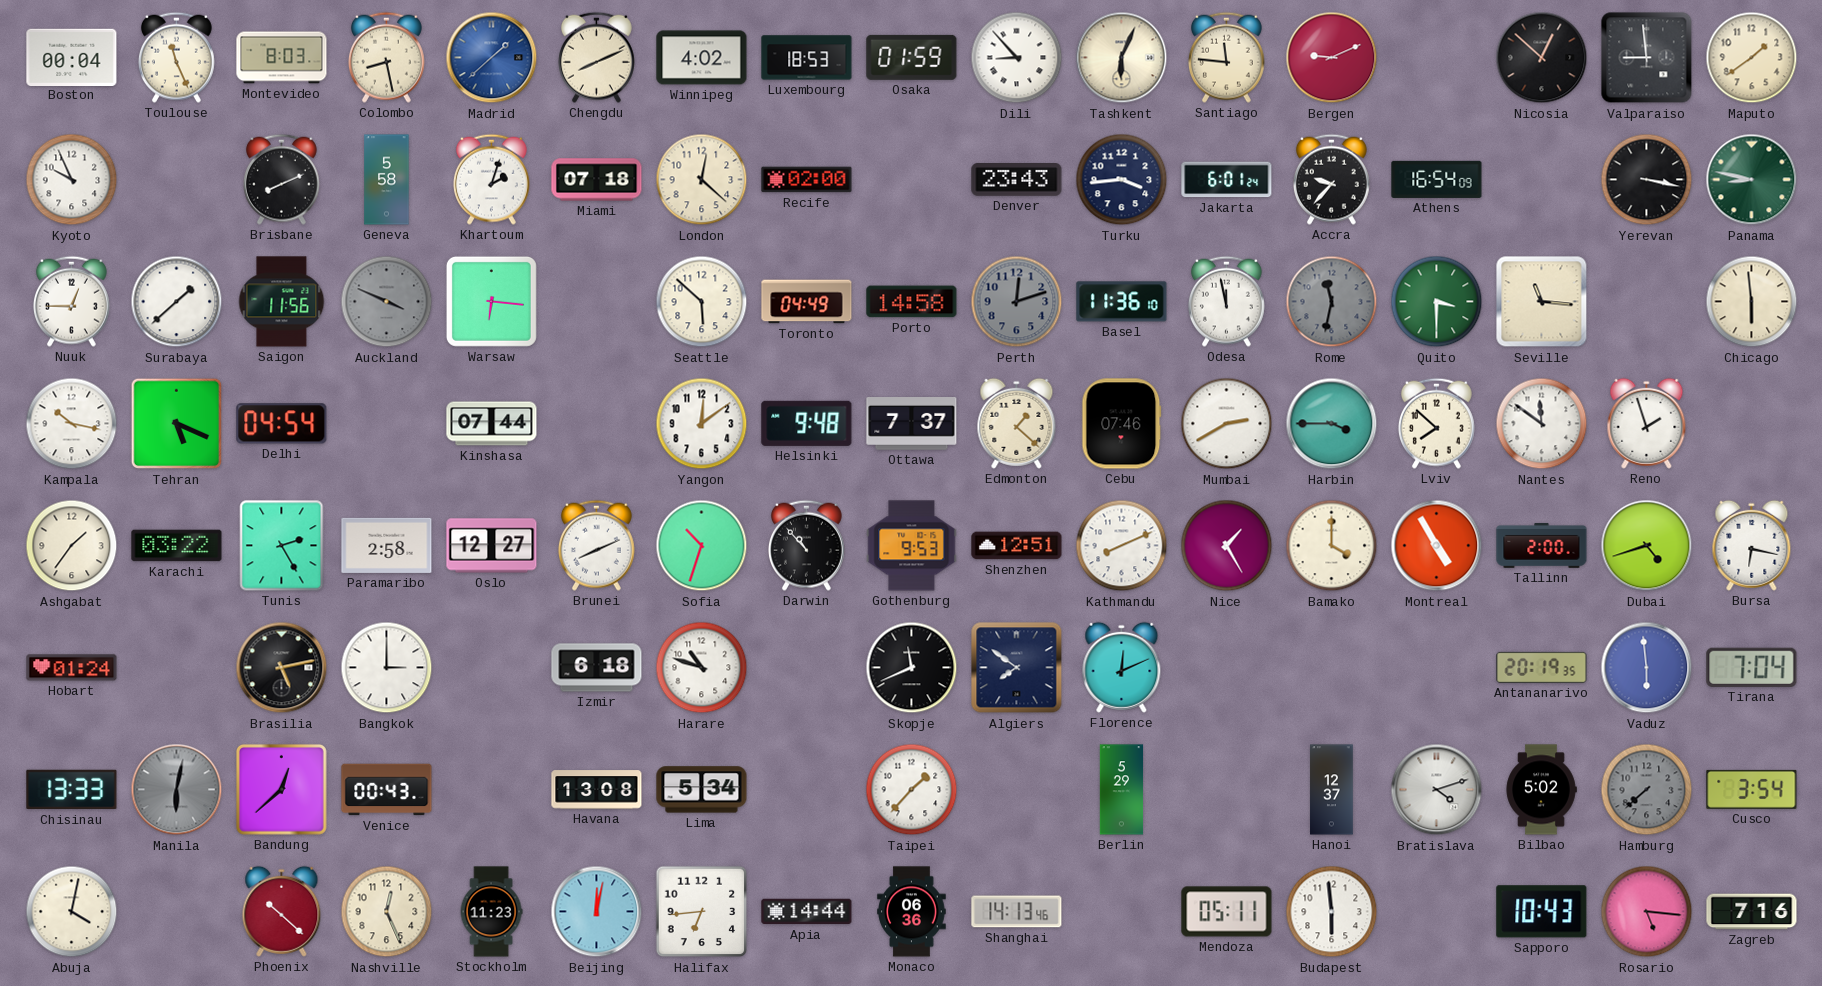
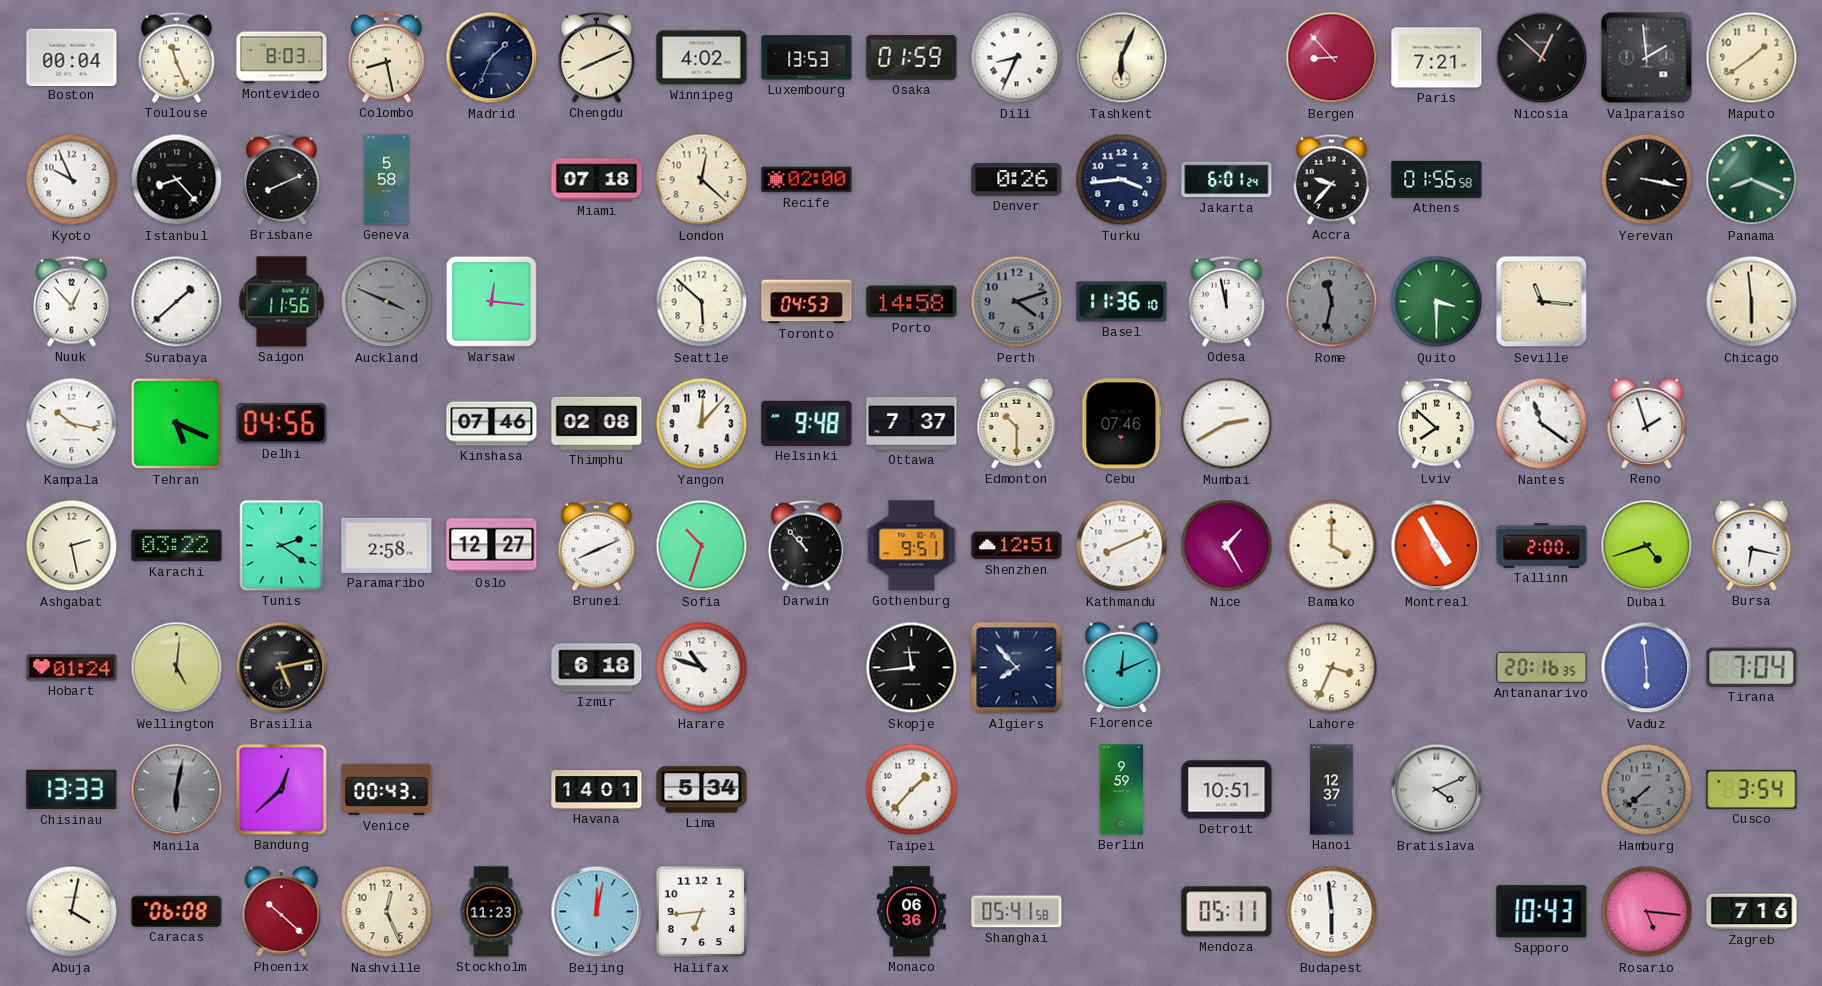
Madrid: 1:38 -> 1:34 (492, 58)
Madrid dial: blue -> navy (492, 58)
Luxembourg: 18:53 -> 13:53 (807, 58)
Dili: 8:53 -> 8:34 (1017, 58)
Santiago: 11:46 -> none (1226, 57)
Bergen: 9:11 -> 8:53 (1332, 58)
Paris: none -> 7:21 (1437, 58)
Valparaiso: 8:59 -> 1:59 (1647, 58)
Istanbul: none -> 8:23 (177, 180)
Khartoum: 2:03 -> none (491, 179)
Denver: 23:43 -> 0:26 (1017, 180)
Athens: 16:54 -> 01:56 (1437, 179)
Panama: 8:47 -> 8:19 (1752, 180)
Nuuk: 12:45 -> 12:53 (71, 301)
Warsaw: 6:16 -> 12:16 (491, 301)
Toronto: 04:49 -> 04:53 (807, 302)
Perth: 12:12 -> 4:12 (1017, 302)
Delhi: 04:54 -> 04:56 (282, 424)
Kinshasa: 07:44 -> 07:46 (492, 424)
Thimphu: none -> 02:08 (597, 423)
Yangon: 12:09 -> 12:07 (702, 424)
Edmonton: 1:22 -> 10:30 (1017, 423)
Harbin: 3:45 -> none (1332, 424)
Nantes: 11:51 -> 11:21 (1542, 424)
Ashgabat: 1:36 -> 2:28 (72, 546)
Tunis: 2:25 -> 2:21 (282, 546)
Gothenburg: 9:53 -> 9:51 (912, 546)
Wellington: none -> 5:01 (177, 668)
Bangkok: 3:00 -> none (387, 668)
Skopje: 11:41 -> 11:44 (912, 668)
Algiers: 7:51 -> 7:53 (1017, 668)
Lahore: none -> 3:34 (1332, 668)
Antananarivo: 20:19 -> 20:16 (1542, 667)
Havana: 13:08 -> 14:01 (597, 790)
Berlin: 5:29 -> 9:59 (1122, 790)
Detroit: none -> 10:51 (1227, 790)
Bratislava: 4:12 -> 4:11 (1437, 790)
Bilbao: 5:02 -> none (1541, 790)
Caracas: none -> 06:08 (177, 911)
Apia: 14:44 -> none (807, 912)
Shanghai: 14:13 -> 05:41 (1017, 912)
